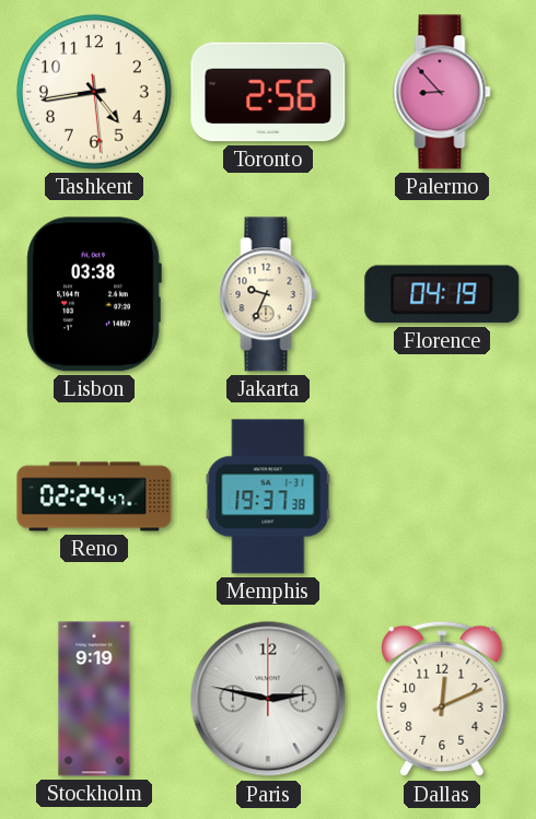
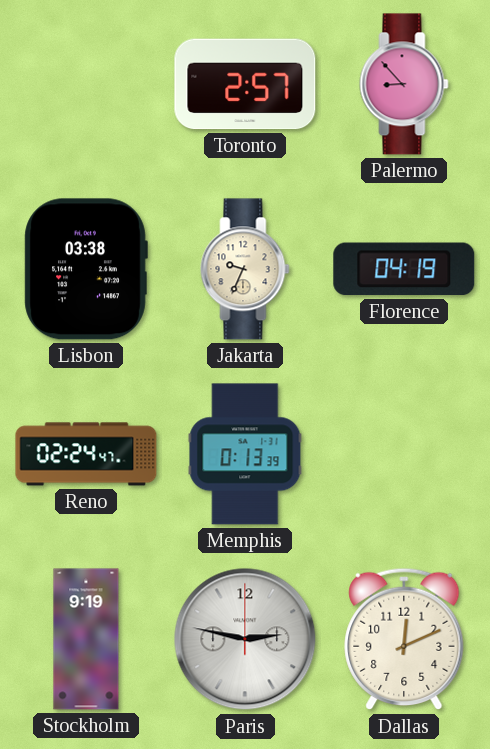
Tashkent: 4:43 -> none (95, 93)
Toronto: 2:56 -> 2:57 (245, 84)
Memphis: 19:37 -> 0:13 (245, 454)
